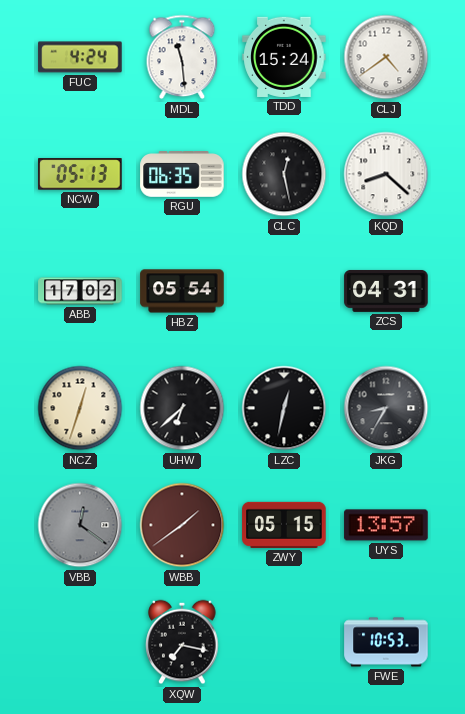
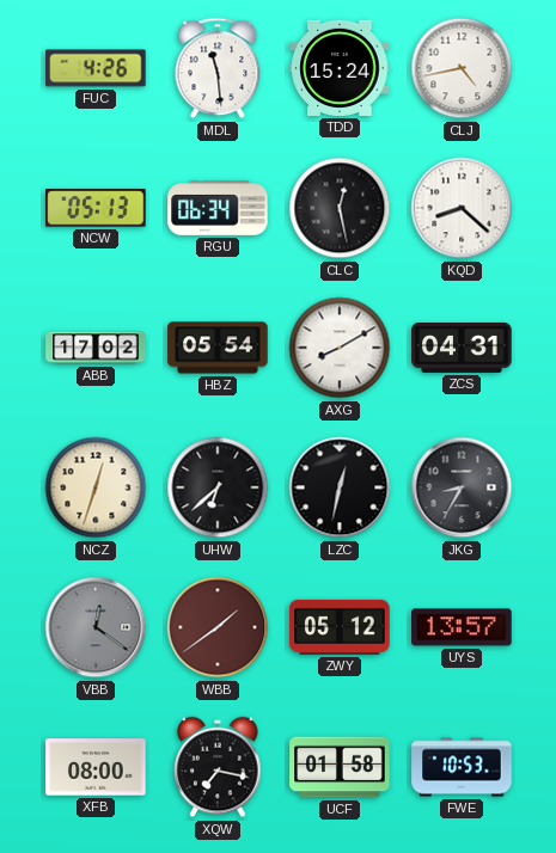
FUC: 4:24 -> 4:26 (96, 68)
CLJ: 4:39 -> 4:43 (462, 68)
RGU: 06:35 -> 06:34 (218, 209)
AXG: none -> 8:10 (340, 348)
ZWY: 05:15 -> 05:12 (340, 627)
XFB: none -> 08:00 (96, 767)
UCF: none -> 01:58 (340, 767)
